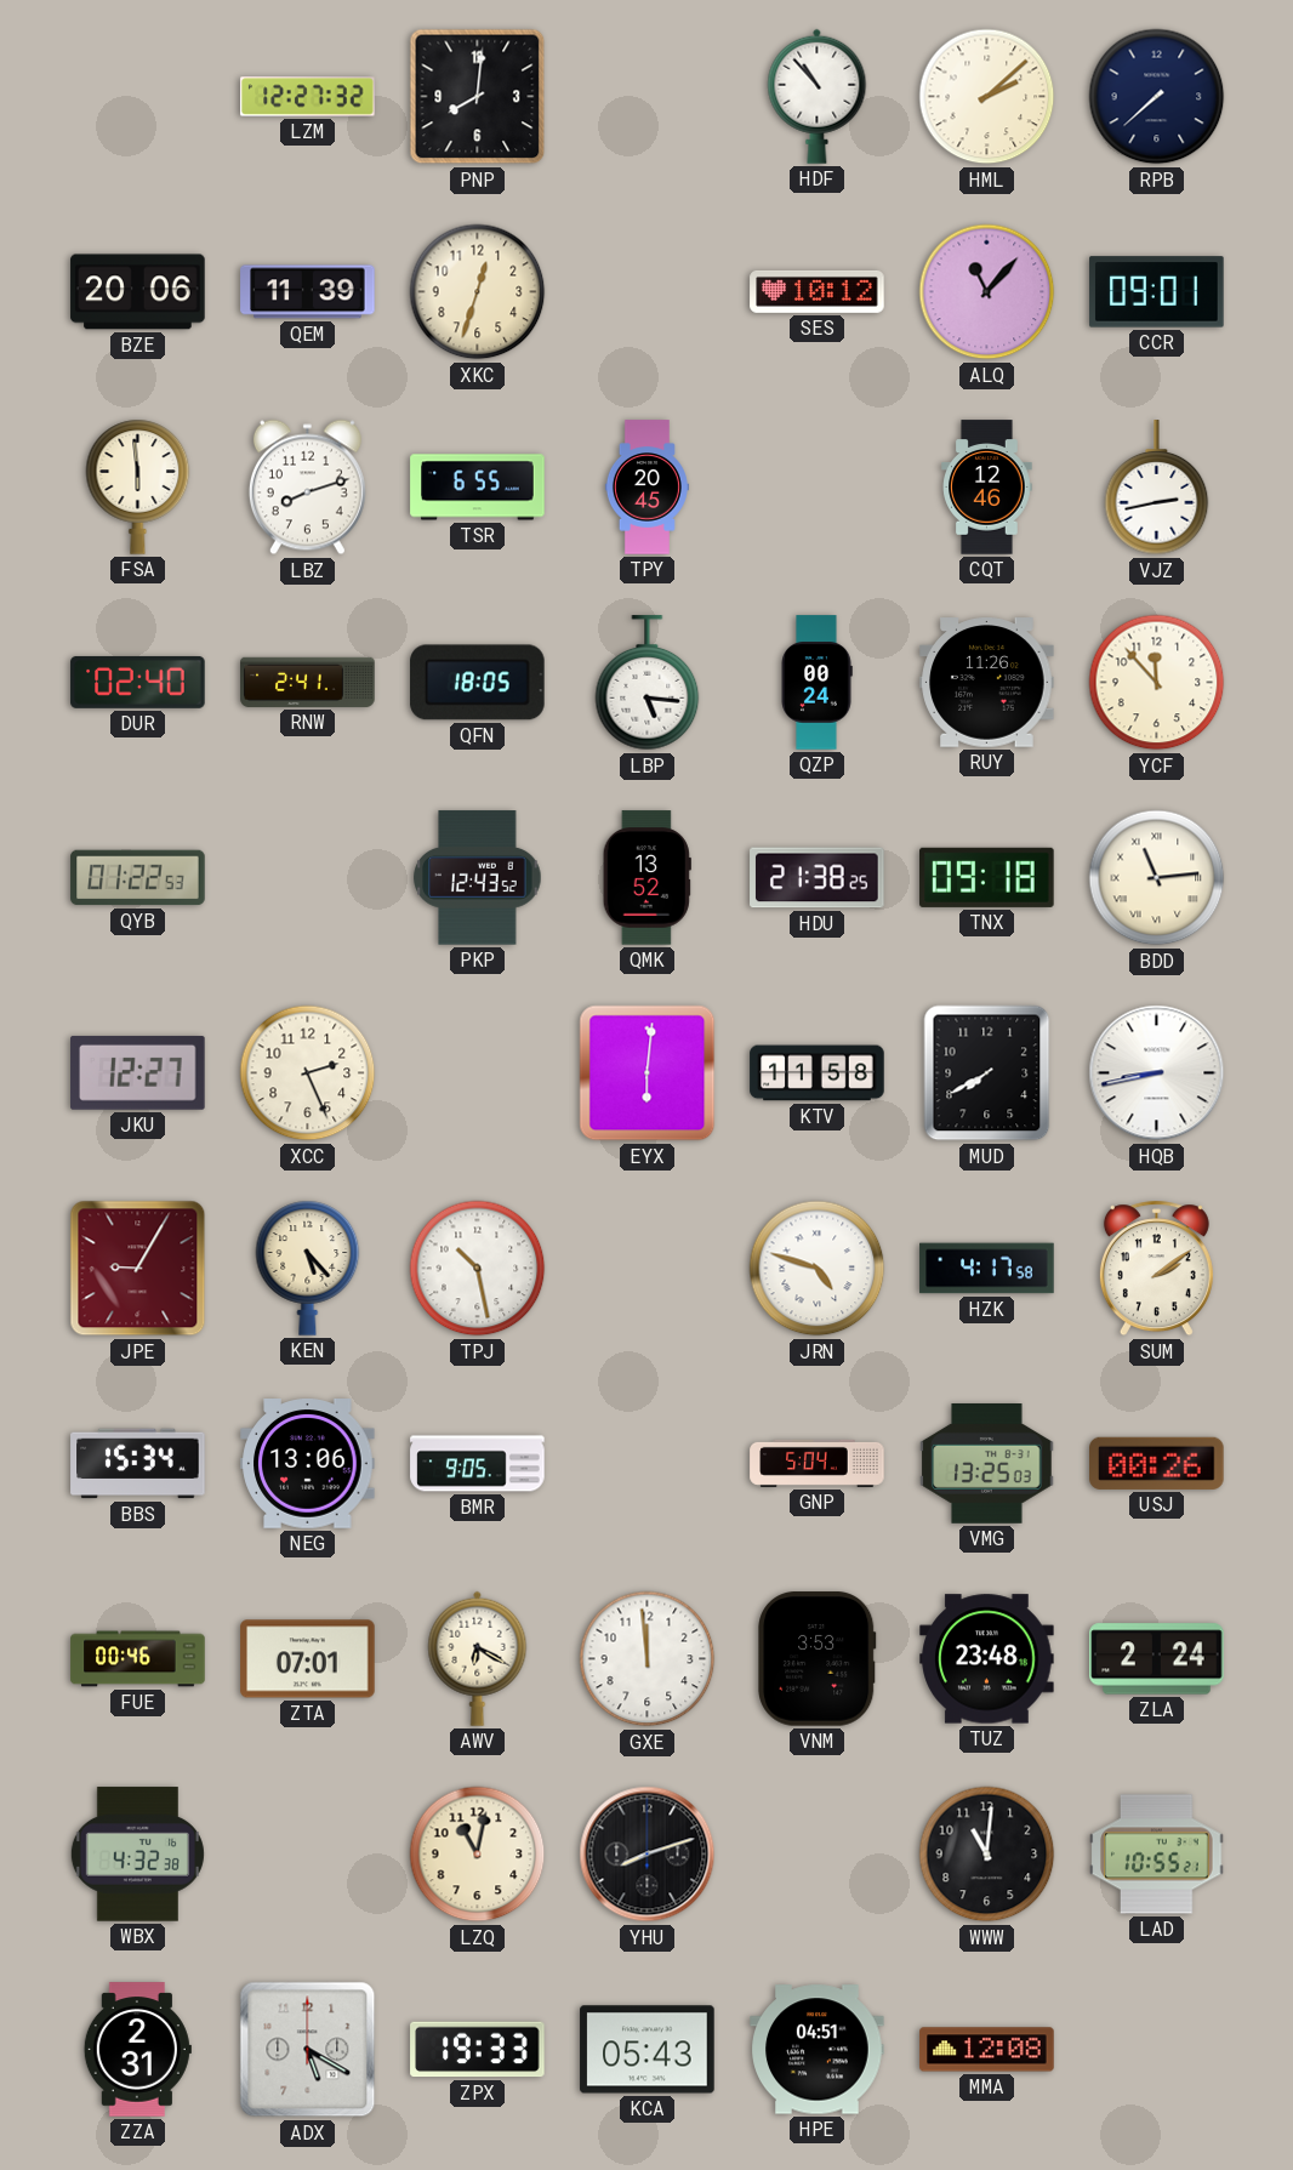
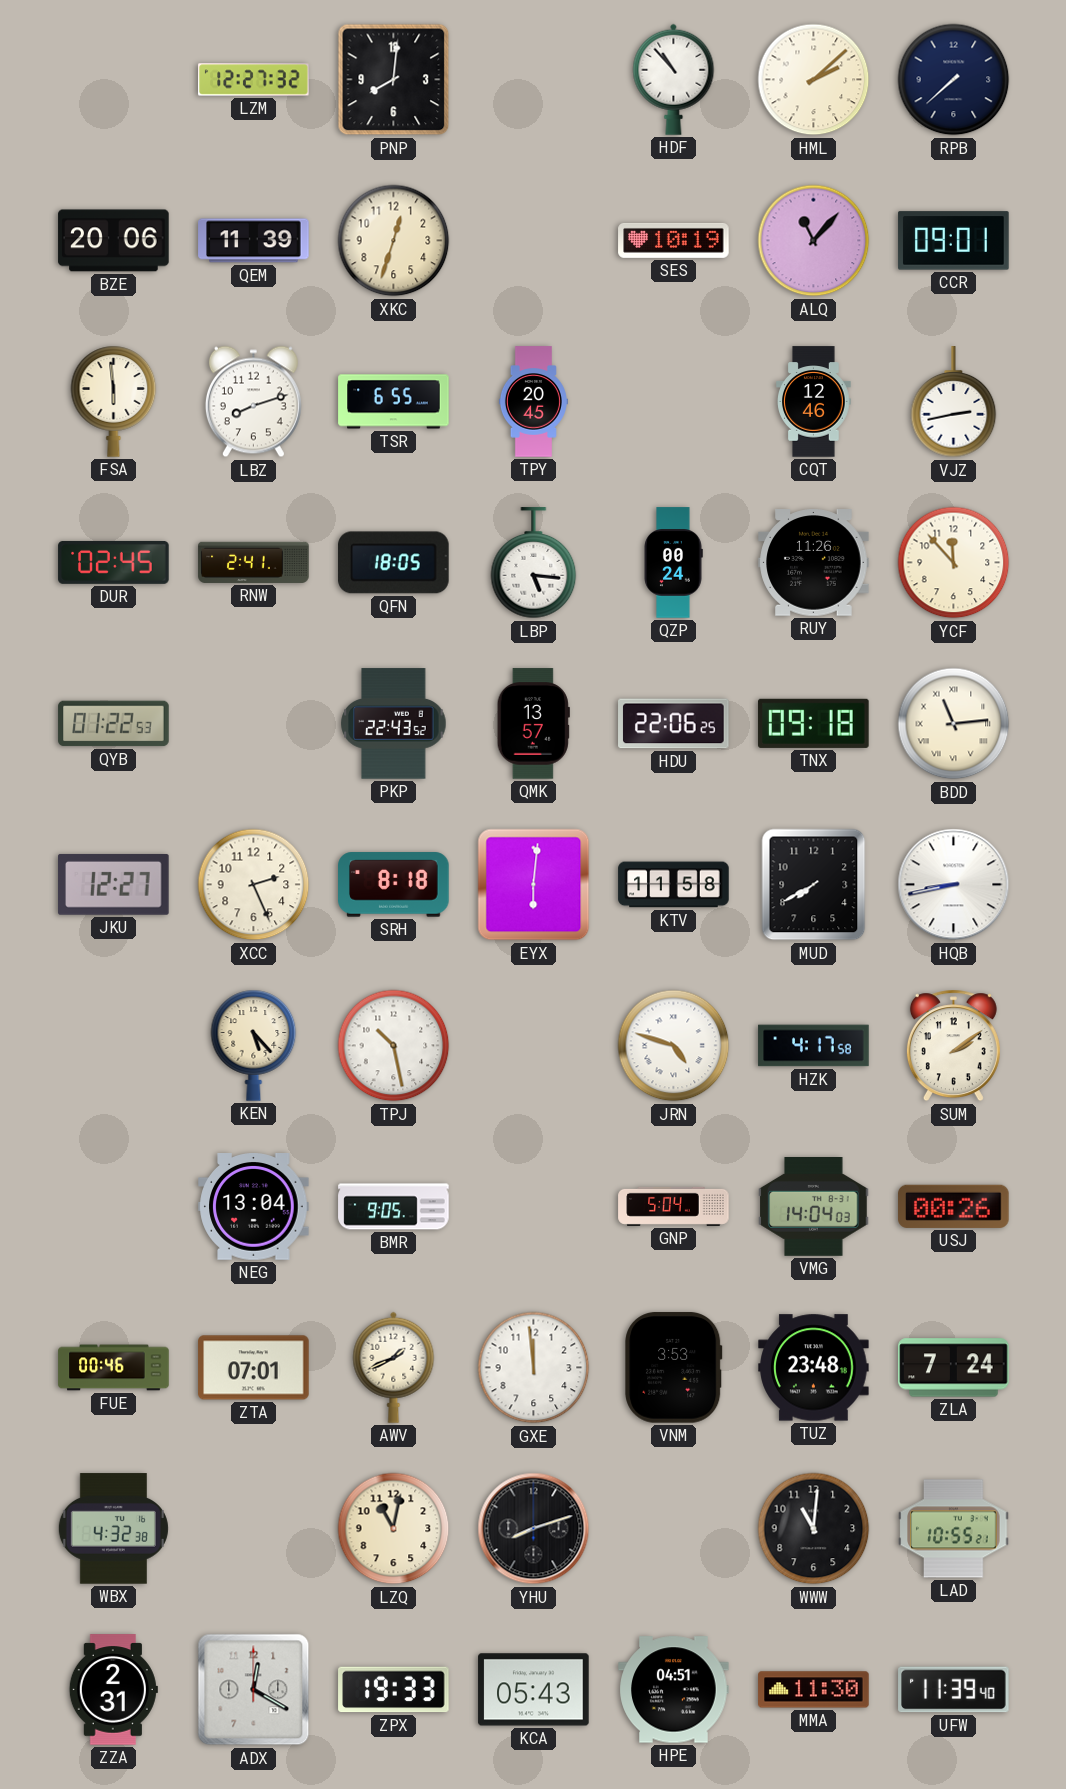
SES: 10:12 -> 10:19 (674, 240)
DUR: 02:40 -> 02:45 (114, 562)
PKP: 12:43 -> 22:43 (394, 724)
QMK: 13:52 -> 13:57 (533, 724)
HDU: 21:38 -> 22:06 (674, 724)
SRH: none -> 8:18 (394, 885)
JPE: 9:05 -> none (138, 1269)
BBS: 15:34 -> none (138, 1464)
NEG: 13:06 -> 13:04 (254, 1207)
VMG: 13:25 -> 14:04 (814, 1207)
AWV: 6:20 -> 1:41 (394, 1367)
ZLA: 2:24 -> 7:24 (954, 1368)
ADX: 5:20 -> 12:20 (254, 1690)
MMA: 12:08 -> 11:30 (814, 1690)
UFW: none -> 11:39 (954, 1690)
